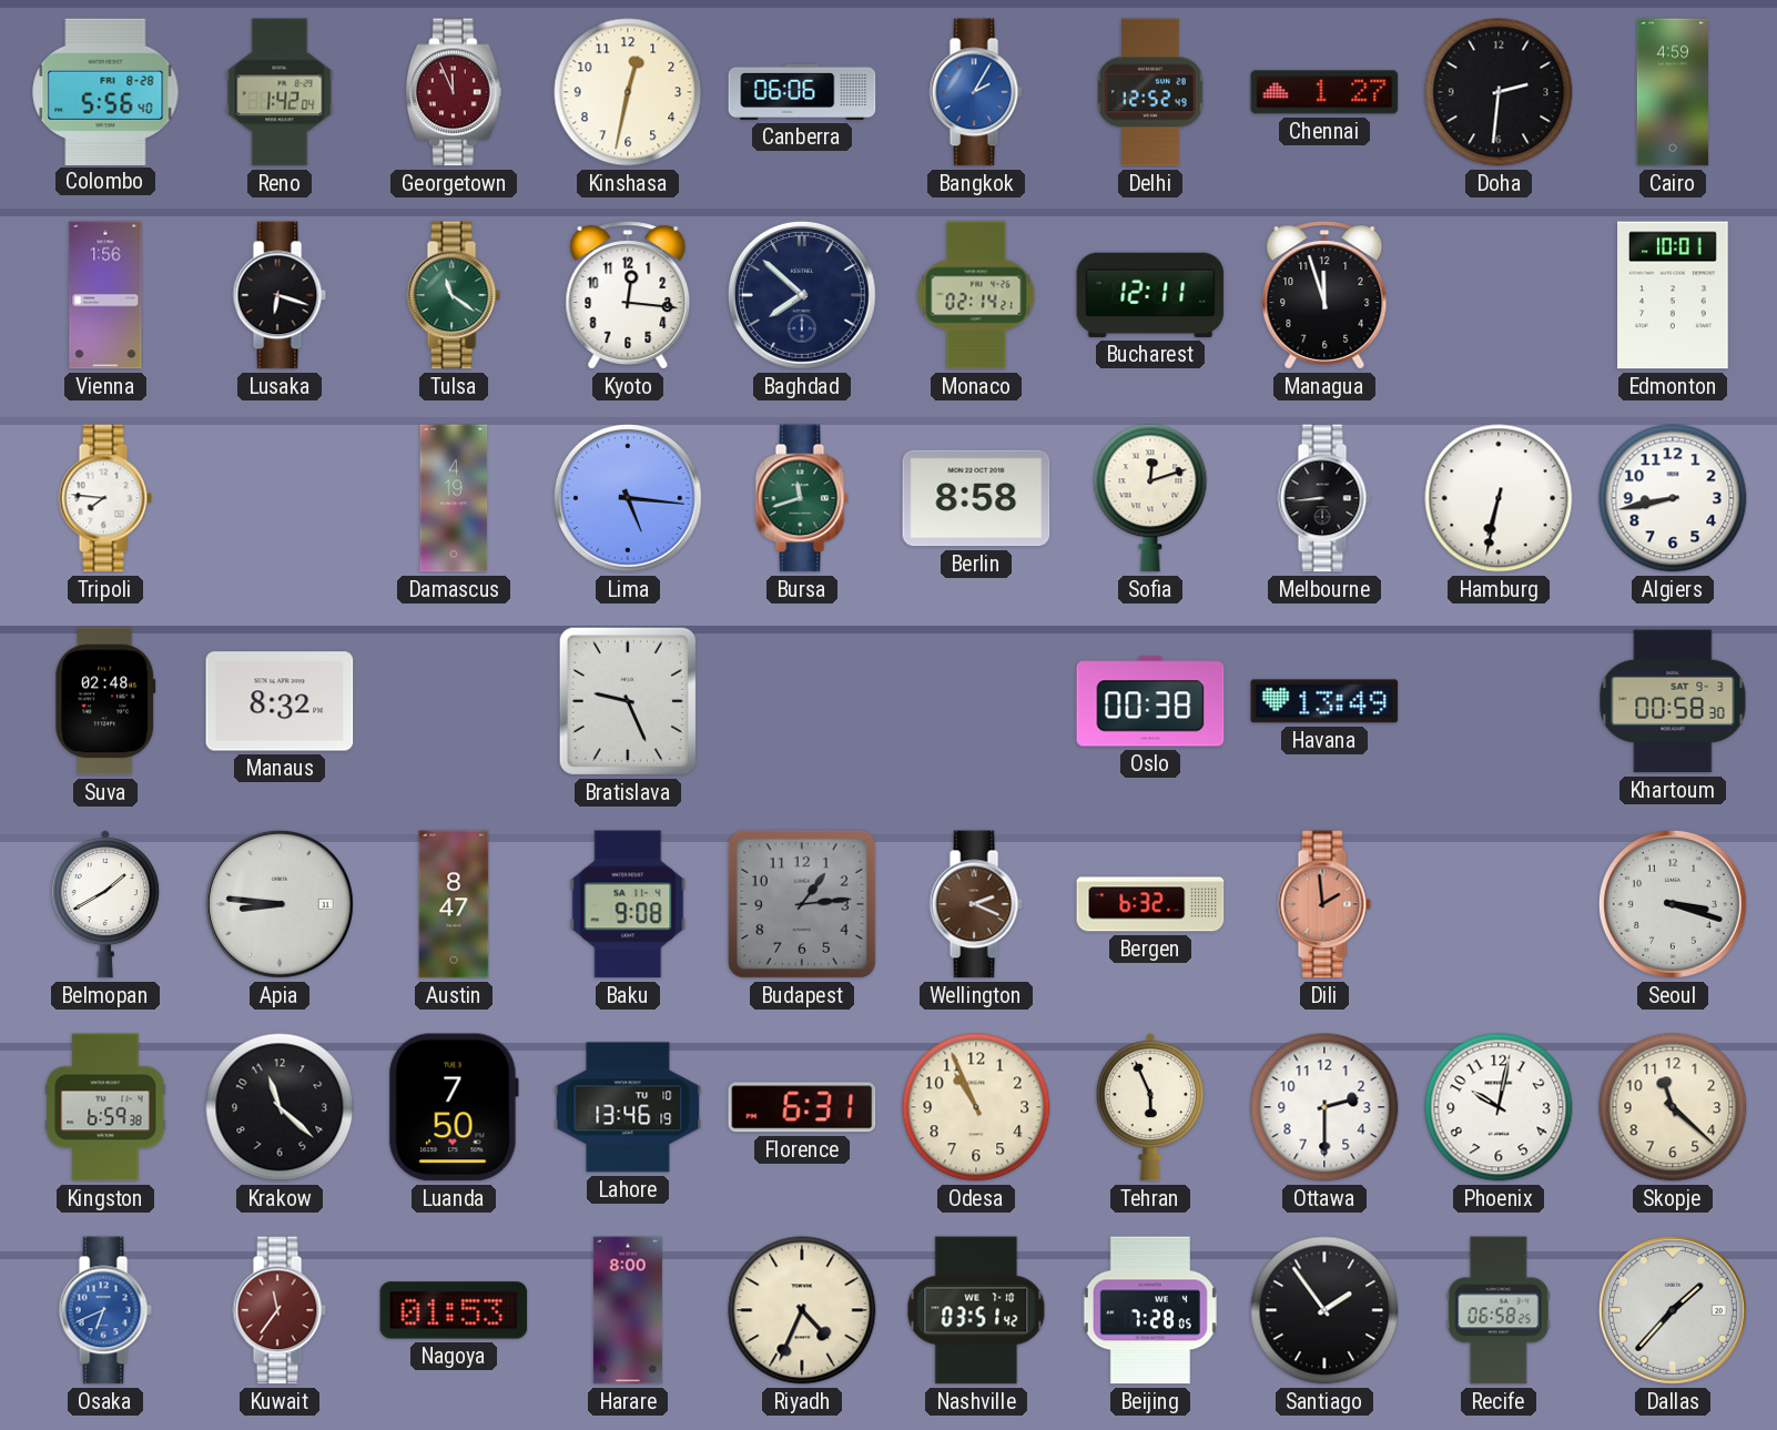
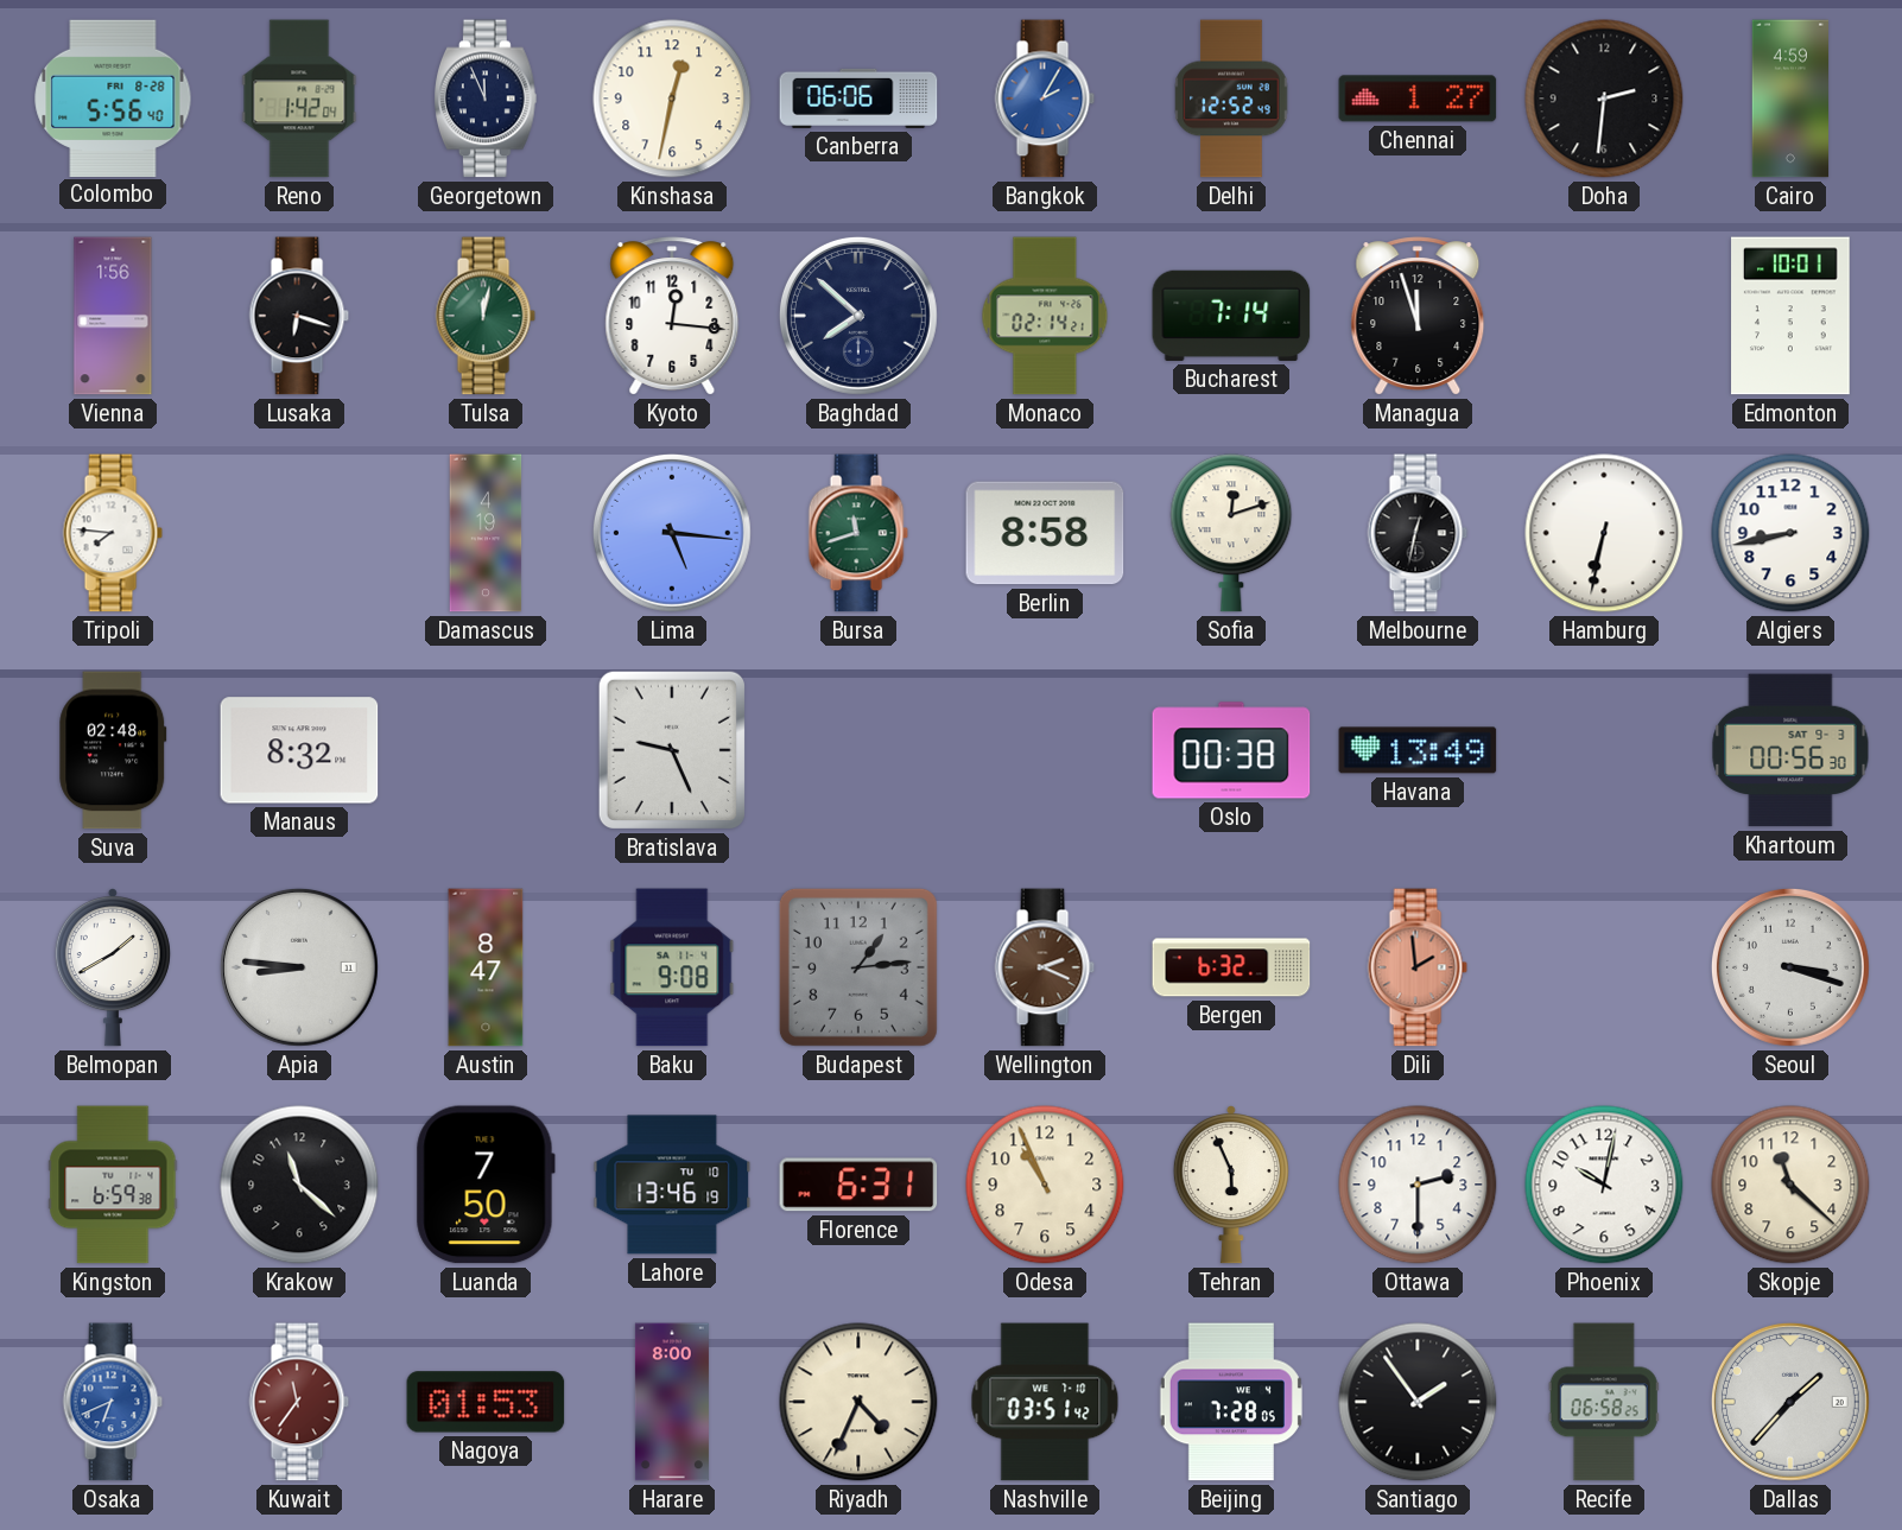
Georgetown dial: burgundy -> navy (487, 99)
Tulsa: 11:21 -> 12:02 (486, 316)
Bucharest: 12:11 -> 7:14 (1231, 316)
Melbourne: 8:44 -> 12:32 (1418, 533)
Khartoum: 00:58 -> 00:56 (1790, 750)
